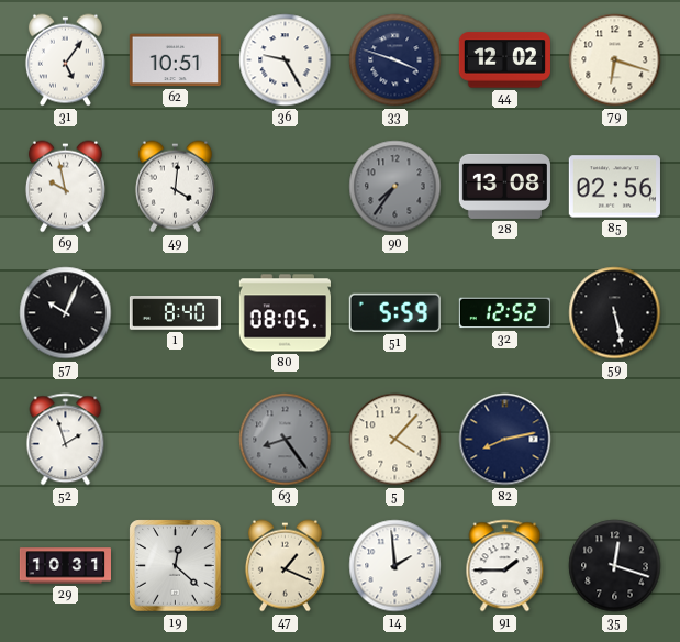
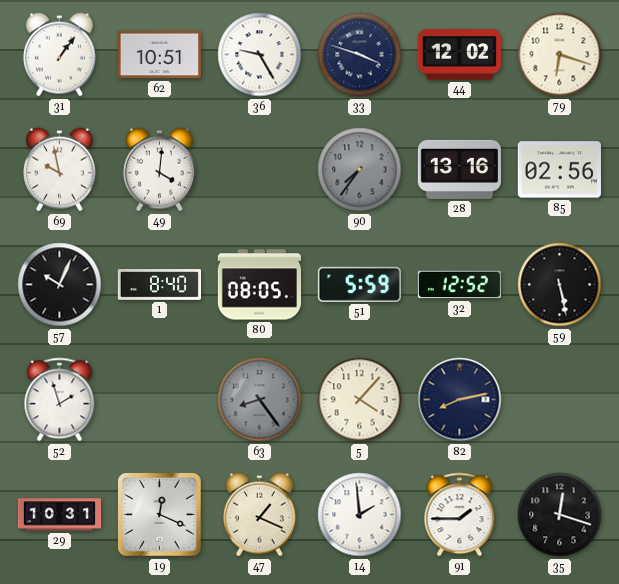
31: 5:06 -> 1:06 (59, 55)
28: 13:08 -> 13:16 (459, 169)
19: 12:22 -> 12:19 (160, 515)
